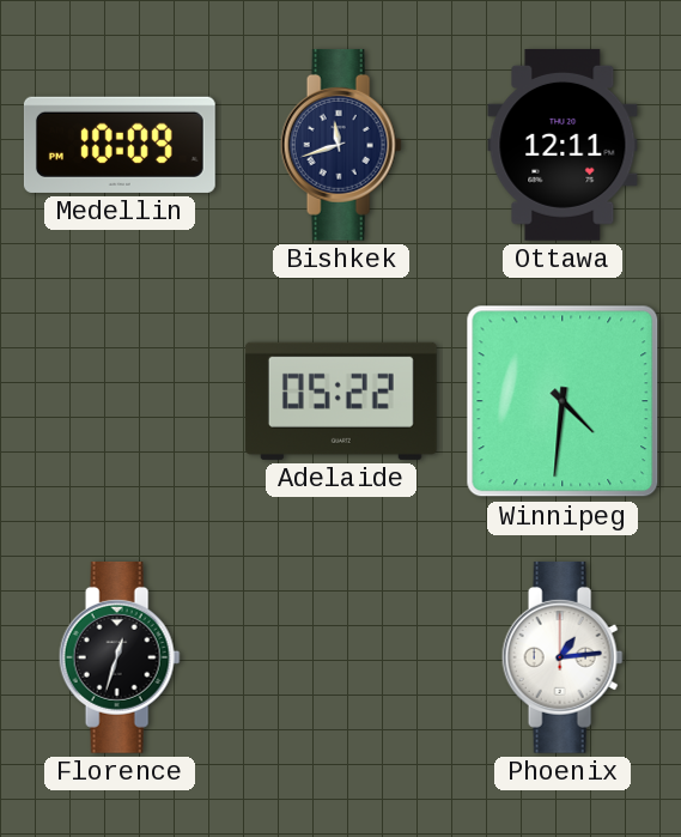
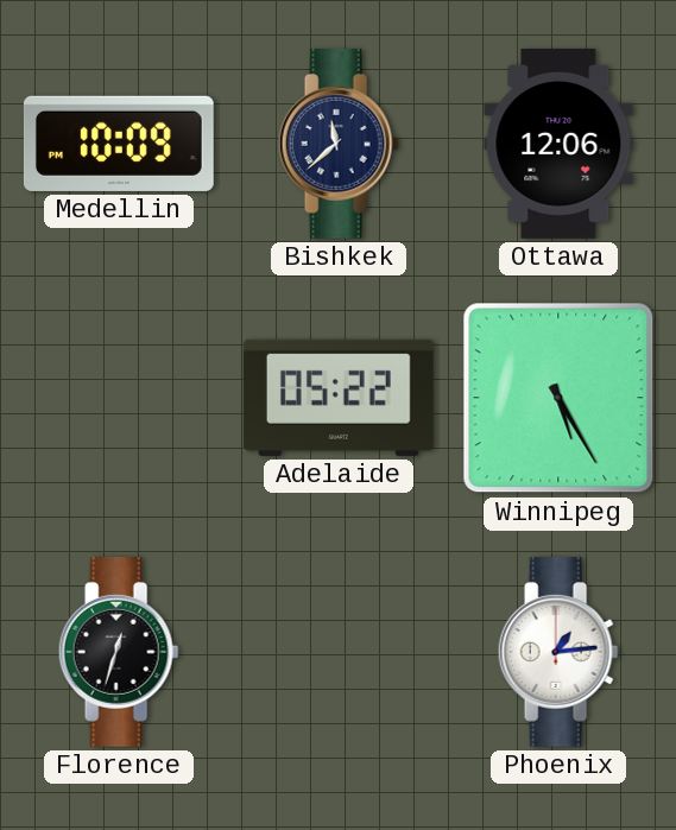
Bishkek: 11:42 -> 11:38 (339, 144)
Ottawa: 12:11 -> 12:06 (558, 144)
Winnipeg: 4:31 -> 5:25 (558, 398)
